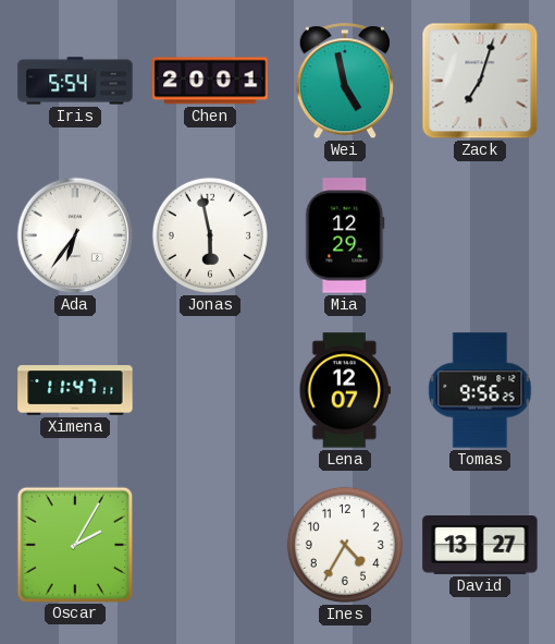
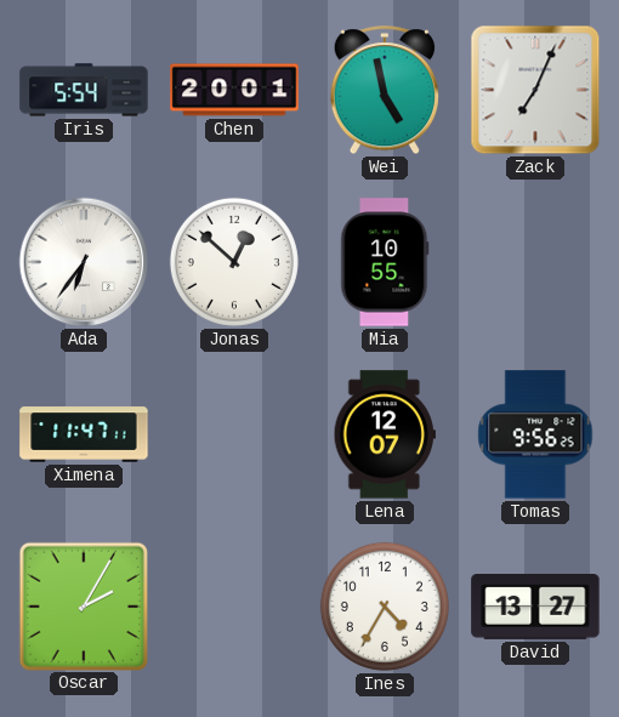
Zack: 7:03 -> 7:04 (535, 90)
Jonas: 5:58 -> 12:52 (234, 262)
Mia: 12:29 -> 10:55 (385, 262)
